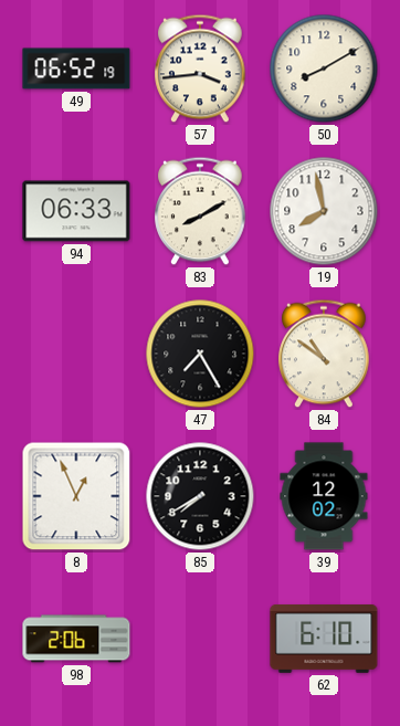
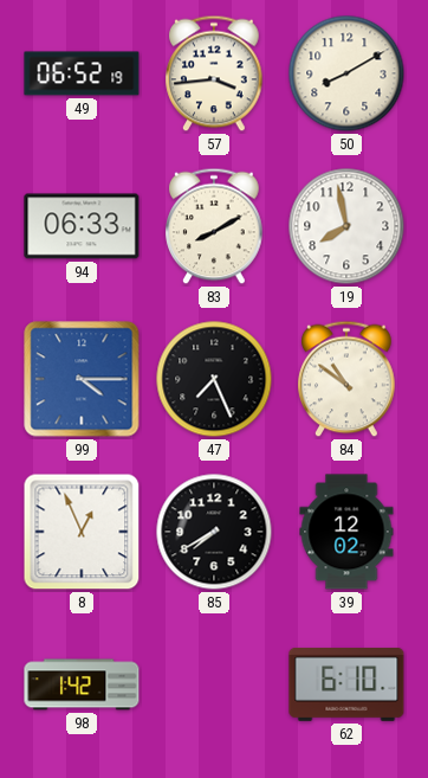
99: none -> 4:15 (82, 379)
47: 7:25 -> 7:26 (214, 379)
98: 2:06 -> 1:42 (82, 684)
